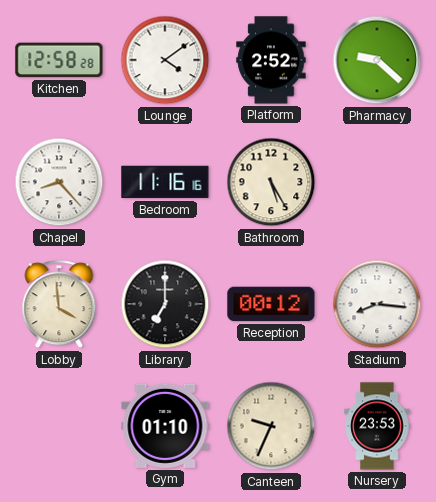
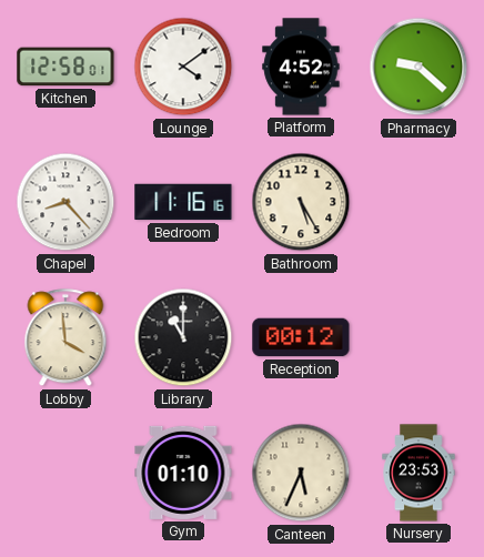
Kitchen: 12:58:28 -> 12:58:01 (65, 67)
Platform: 2:52 -> 4:52 (301, 67)
Library: 7:00 -> 11:00 (183, 337)
Stadium: 8:16 -> none (377, 304)
Canteen: 9:34 -> 5:34 (301, 473)
